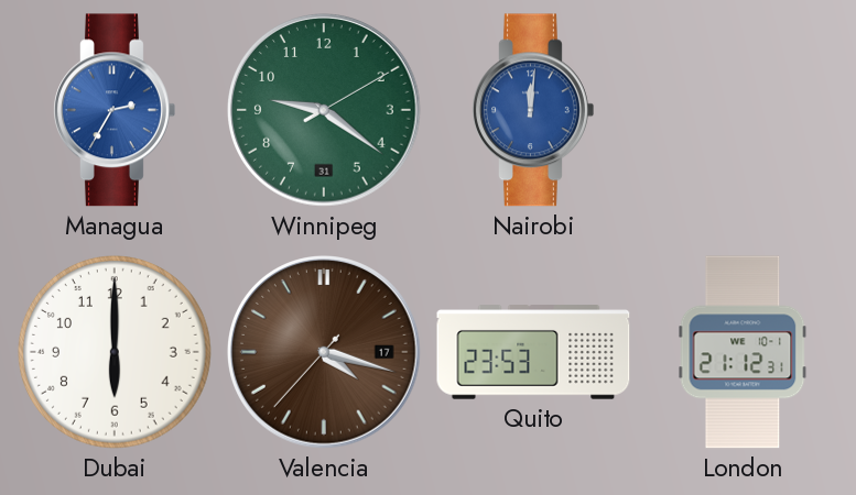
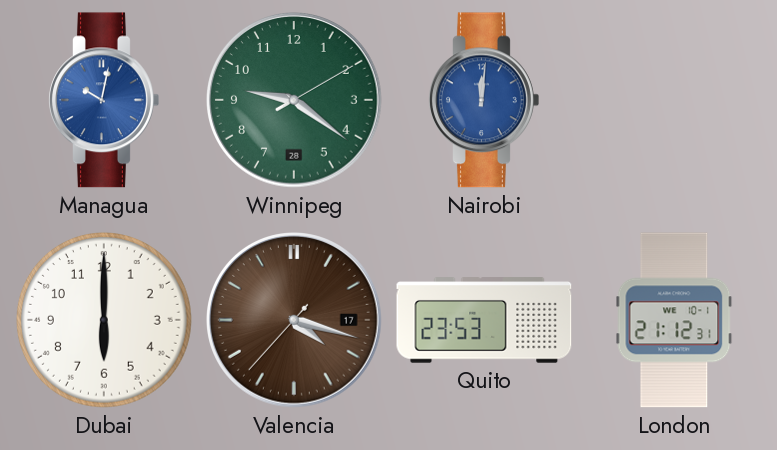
Managua: 2:35 -> 10:02 (104, 100)
Winnipeg date: 31 -> 28 (295, 100)
